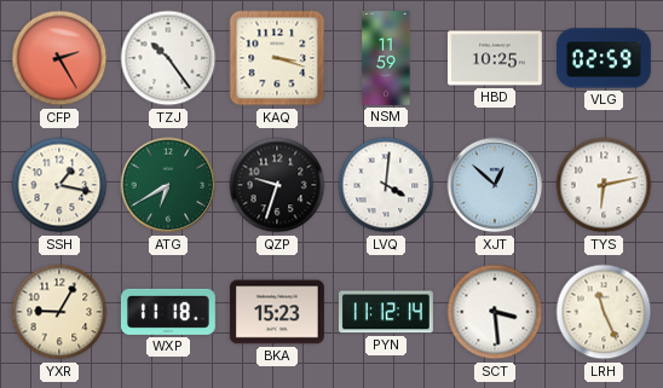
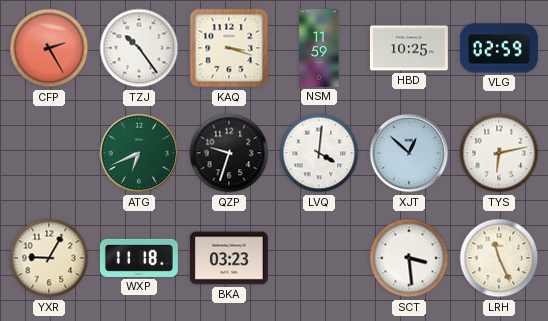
SSH: 1:17 -> none (59, 185)
ATG: 6:40 -> 6:41 (139, 153)
BKA: 15:23 -> 03:23 (229, 258)
PYN: 11:12 -> none (386, 312)
